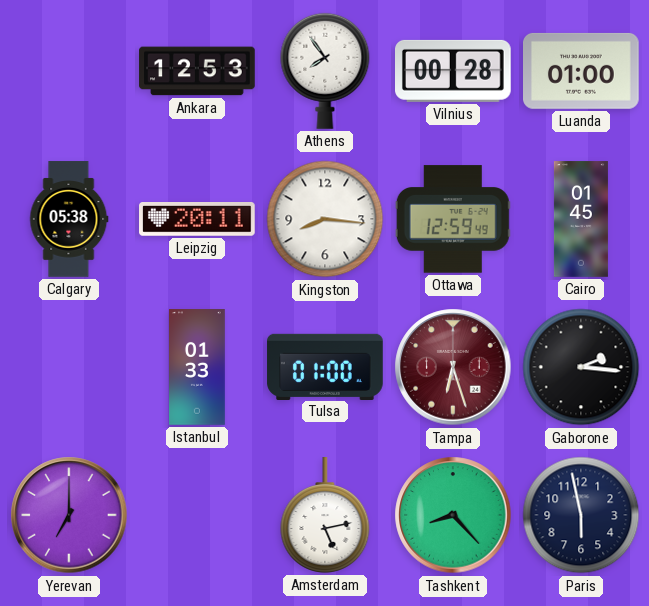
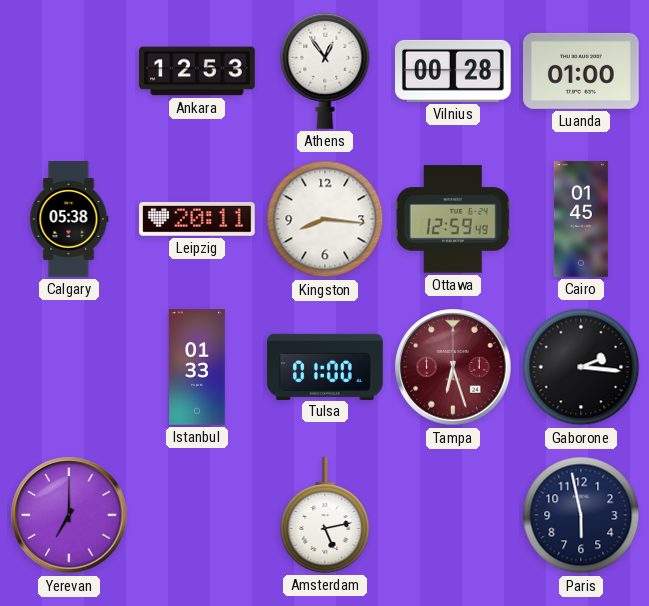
Athens: 7:54 -> 12:54 (325, 71)
Tashkent: 8:23 -> none (453, 515)
